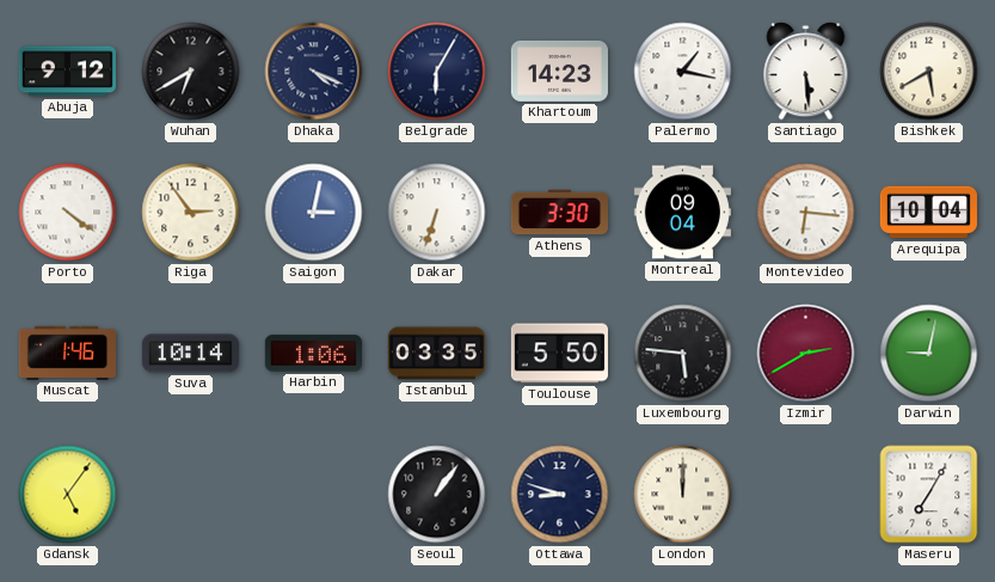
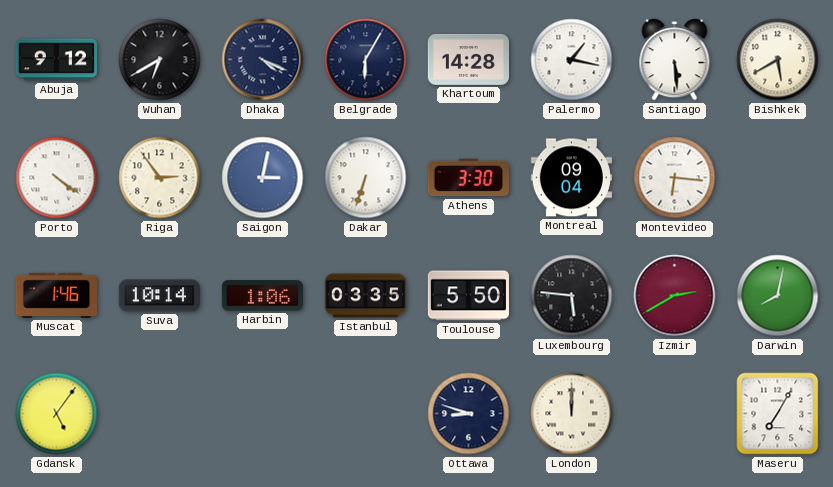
Khartoum: 14:23 -> 14:28 (468, 59)
Arequipa: 10:04 -> none (928, 213)
Darwin: 9:02 -> 8:02 (778, 296)
Seoul: 1:06 -> none (437, 495)
